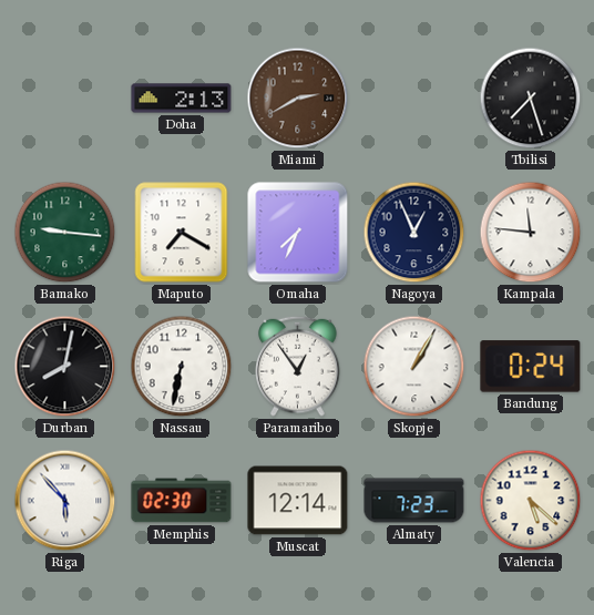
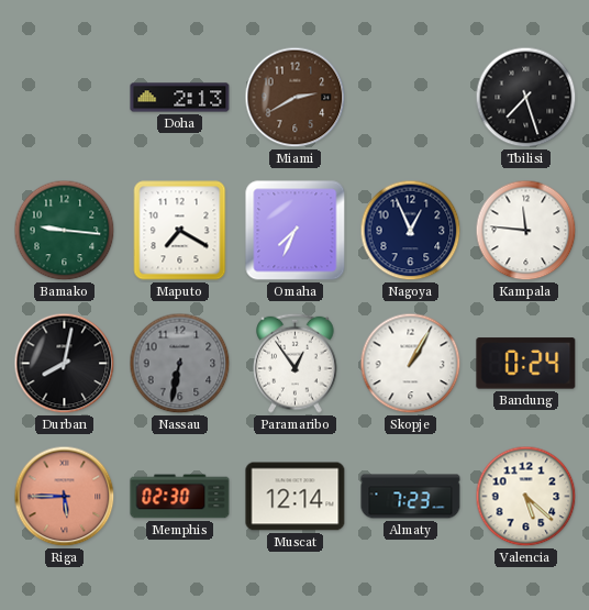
Nassau dial: white -> grey (180, 364)
Riga: 5:53 -> 5:45 (65, 497)
Riga dial: white -> salmon (65, 497)
